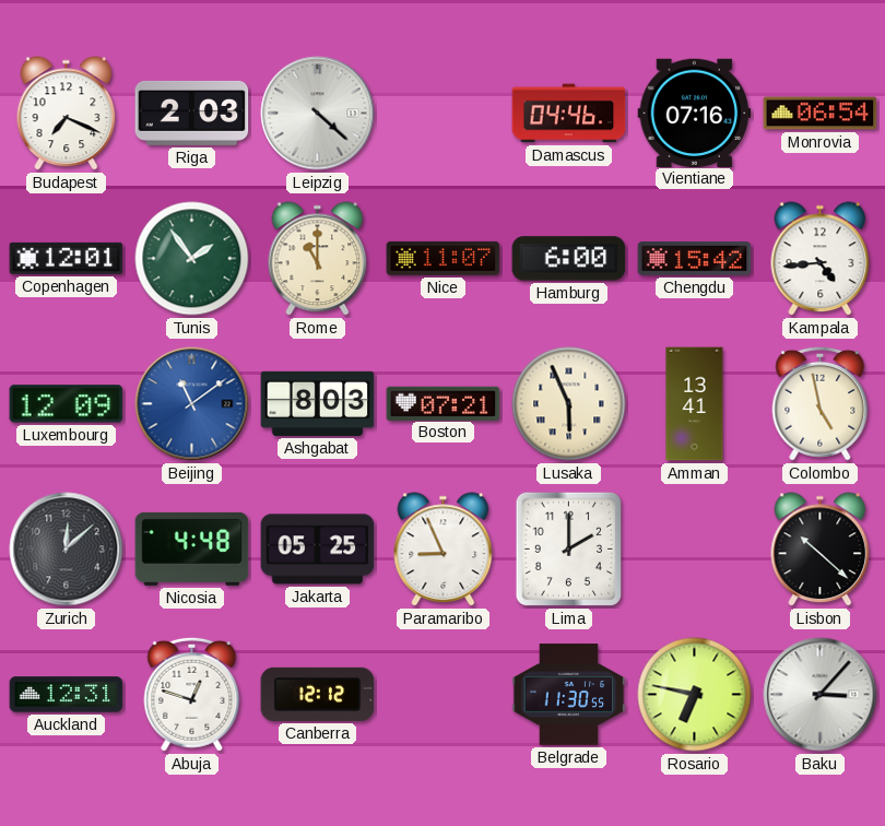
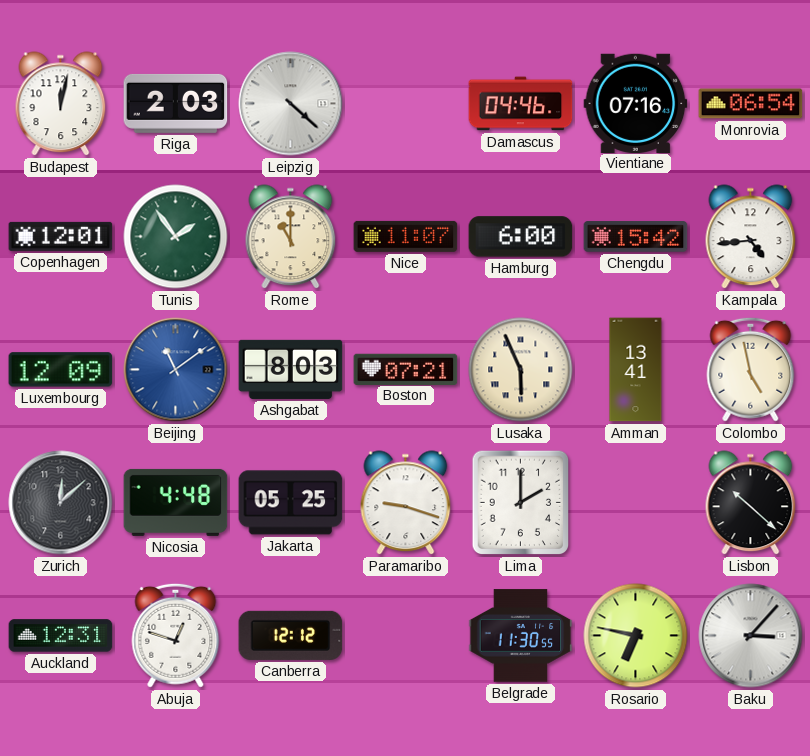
Budapest: 7:19 -> 12:02 (61, 104)
Paramaribo: 8:56 -> 9:18 (406, 503)
